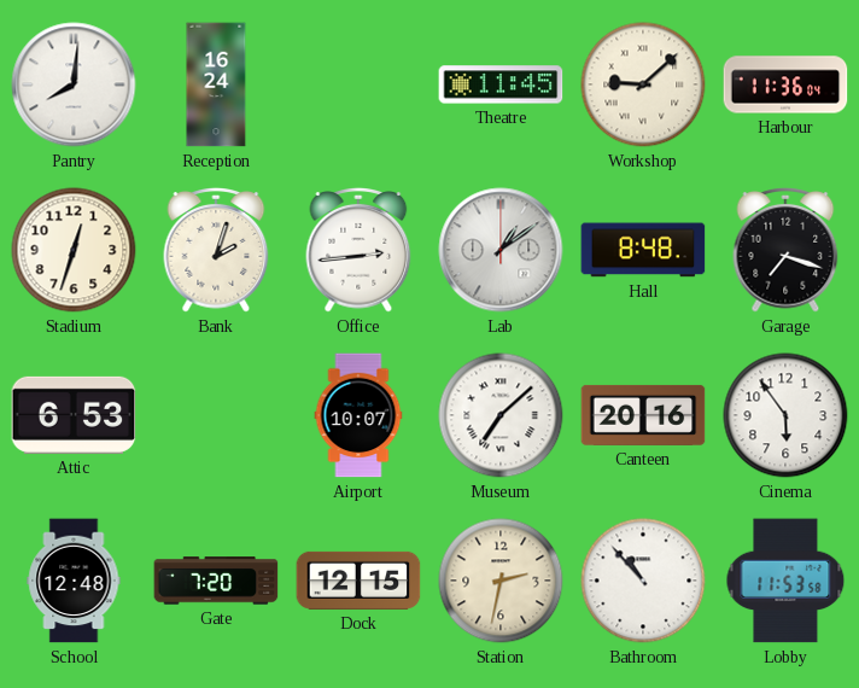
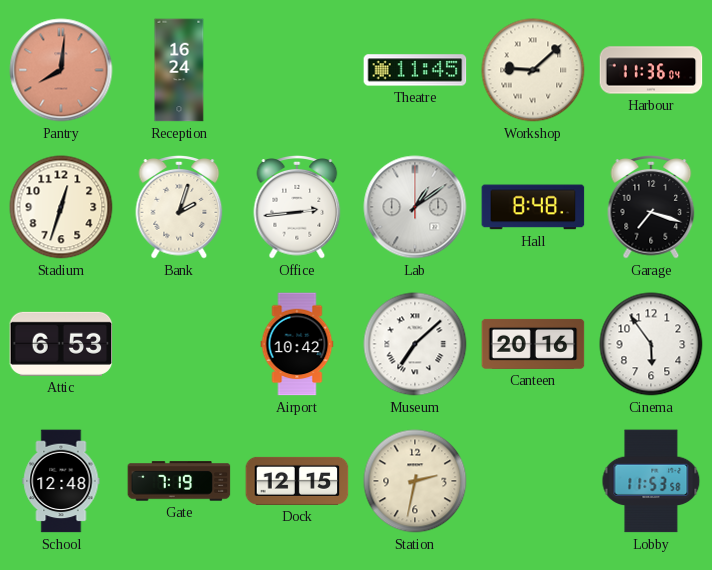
Pantry dial: white -> salmon (61, 70)
Airport: 10:07 -> 10:42 (297, 344)
Gate: 7:20 -> 7:19 (179, 481)
Bathroom: 10:53 -> none (643, 581)
